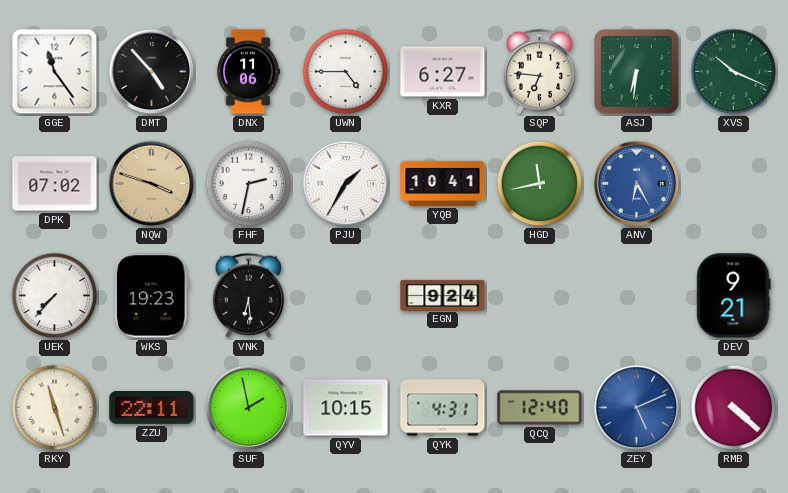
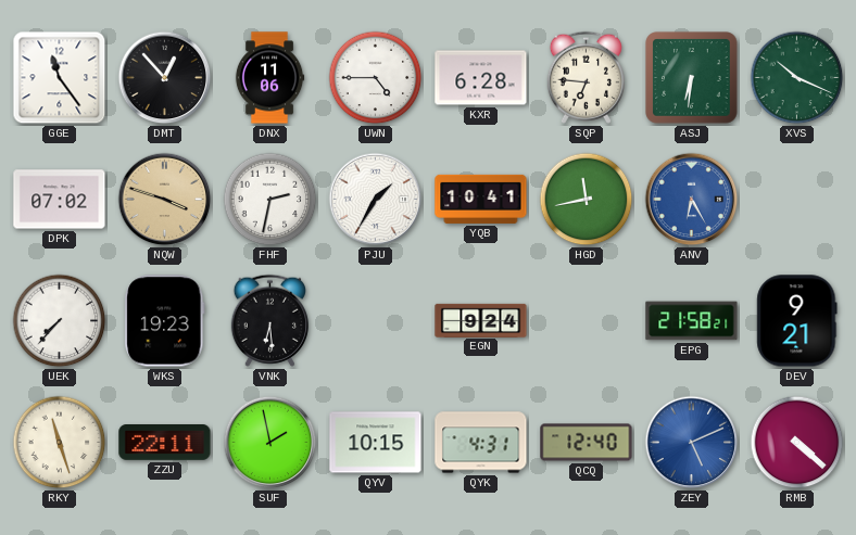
DMT: 4:53 -> 12:53 (165, 78)
KXR: 6:27 -> 6:28 (481, 78)
EPG: none -> 21:58 (692, 321)
